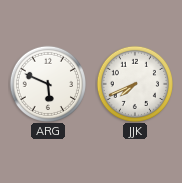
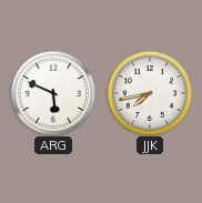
JJK: 7:41 -> 7:43 (149, 92)
